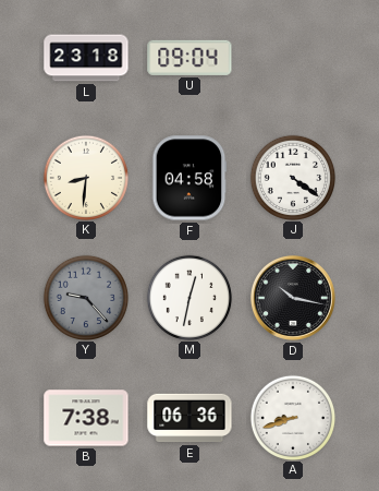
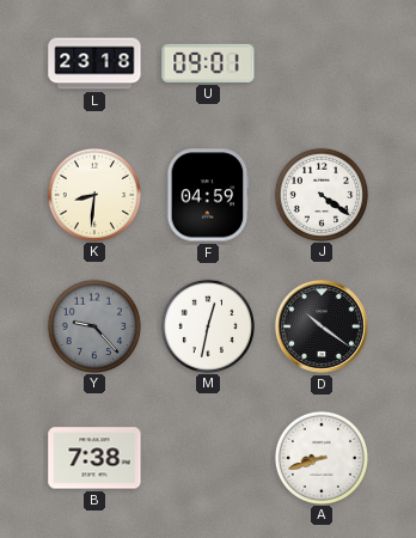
U: 09:04 -> 09:01 (208, 63)
F: 04:58 -> 04:59 (208, 195)
D: 10:17 -> 10:21 (322, 326)
E: 06:36 -> none (189, 418)
